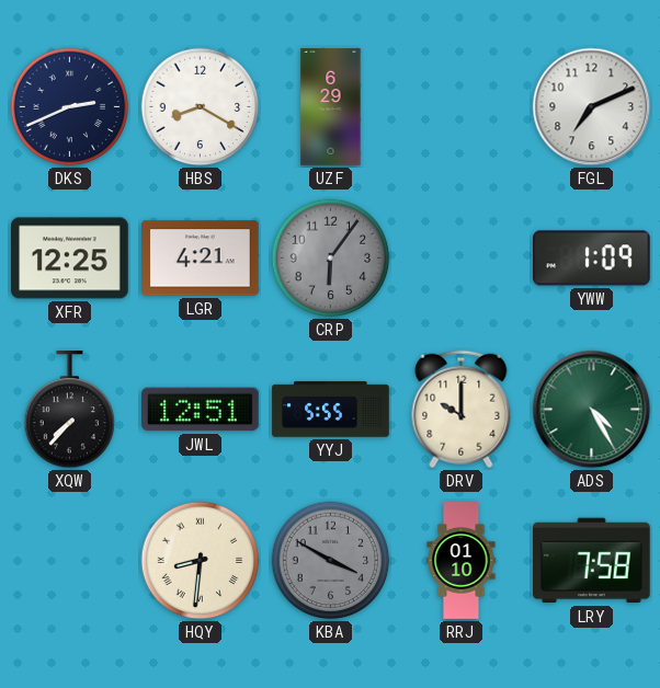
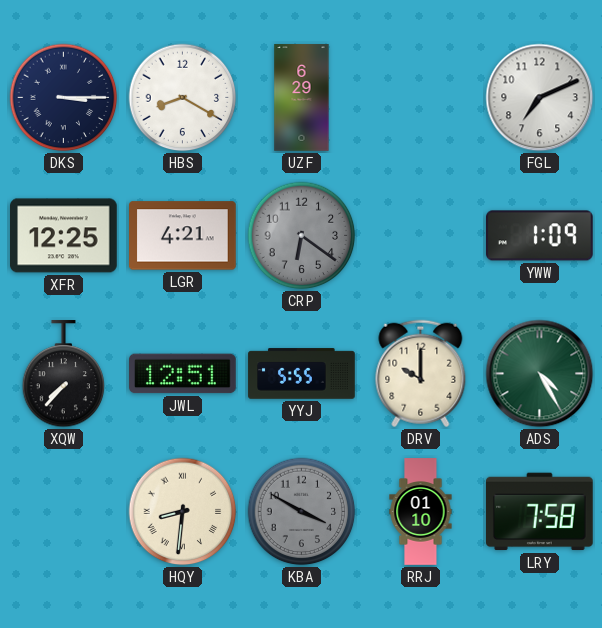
DKS: 2:41 -> 3:15 (64, 98)
CRP: 6:06 -> 6:21 (302, 236)
